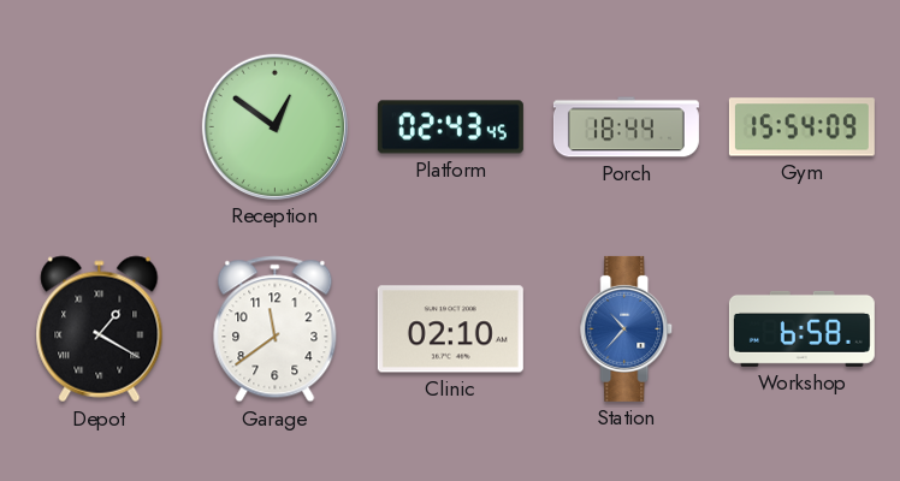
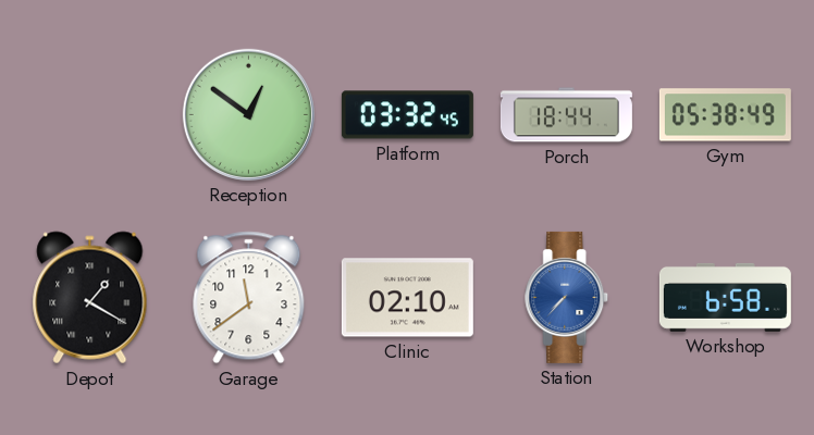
Platform: 02:43 -> 03:32 (407, 115)
Gym: 15:54 -> 05:38 (725, 115)
Station: 10:37 -> 7:37 (567, 297)
